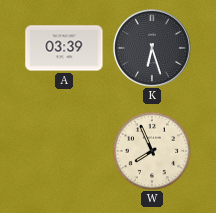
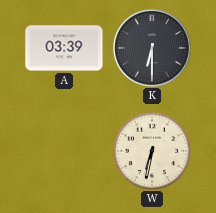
K: 6:27 -> 6:30 (152, 48)
W: 7:56 -> 6:32 (152, 151)
